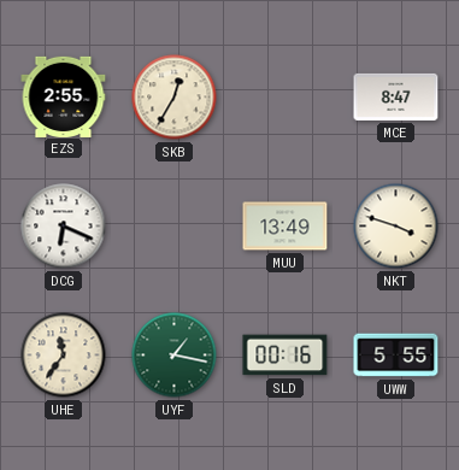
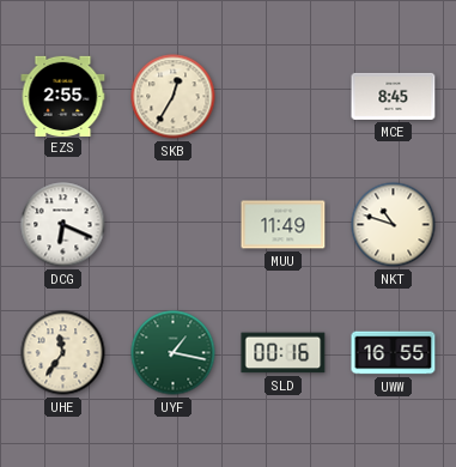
MCE: 8:47 -> 8:45 (394, 96)
MUU: 13:49 -> 11:49 (284, 225)
NKT: 3:48 -> 10:48 (394, 225)
UWW: 5:55 -> 16:55 (394, 353)
